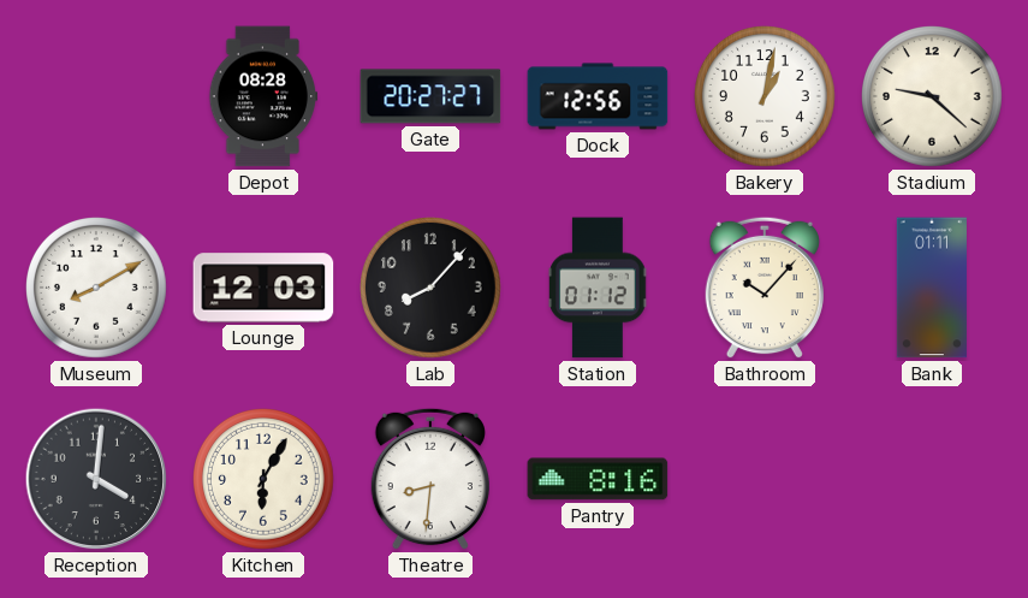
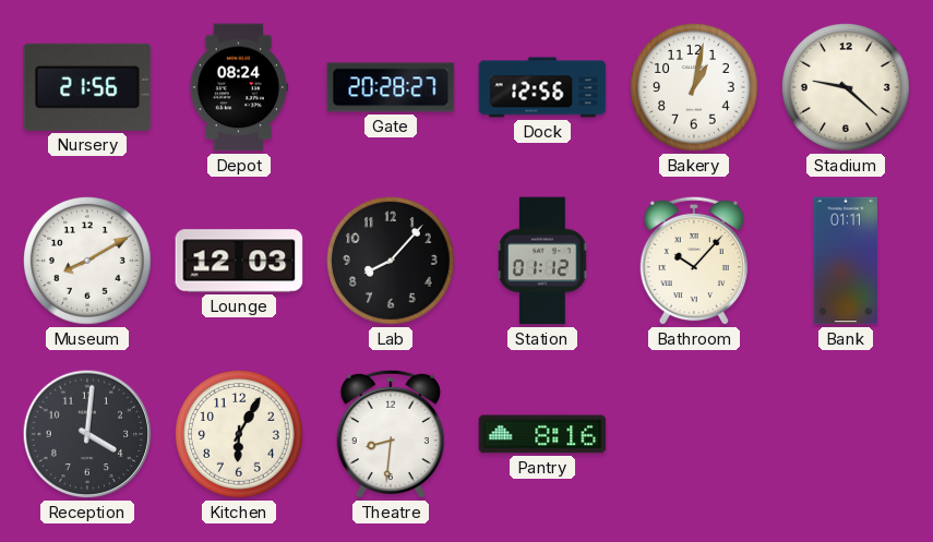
Nursery: none -> 21:56 (87, 87)
Depot: 08:28 -> 08:24 (239, 87)
Gate: 20:27 -> 20:28 (391, 87)
